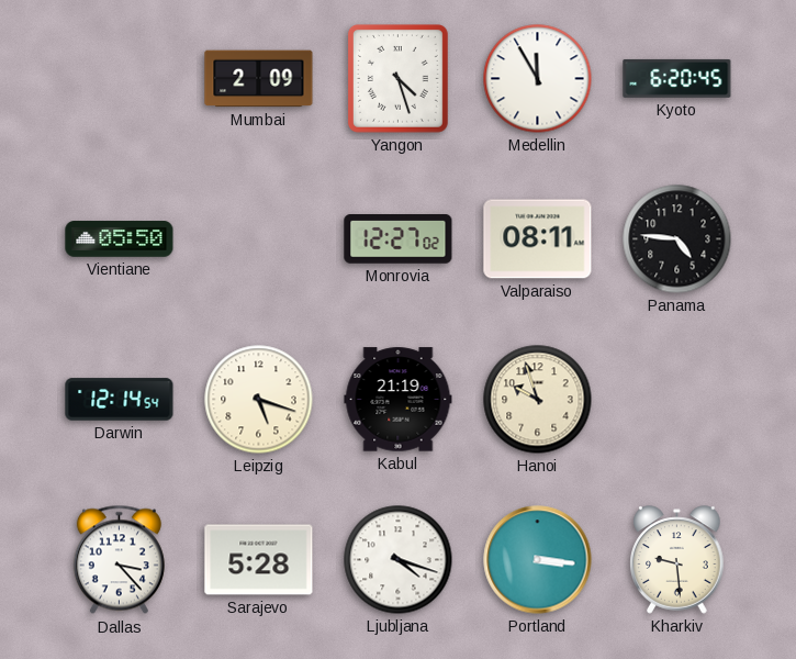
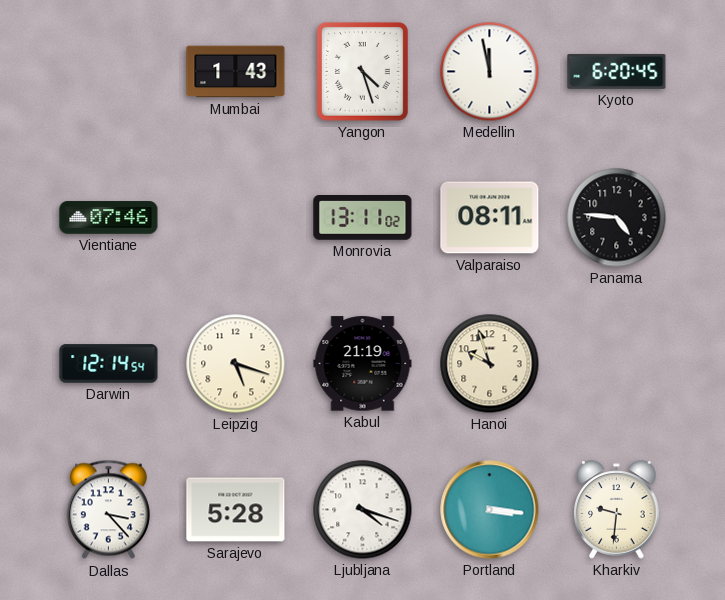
Mumbai: 2:09 -> 1:43 (236, 72)
Medellin: 11:55 -> 11:58 (490, 72)
Vientiane: 05:50 -> 07:46 (109, 218)
Monrovia: 12:27 -> 13:11 (363, 218)
Kharkiv: 9:29 -> 9:31 (617, 510)
